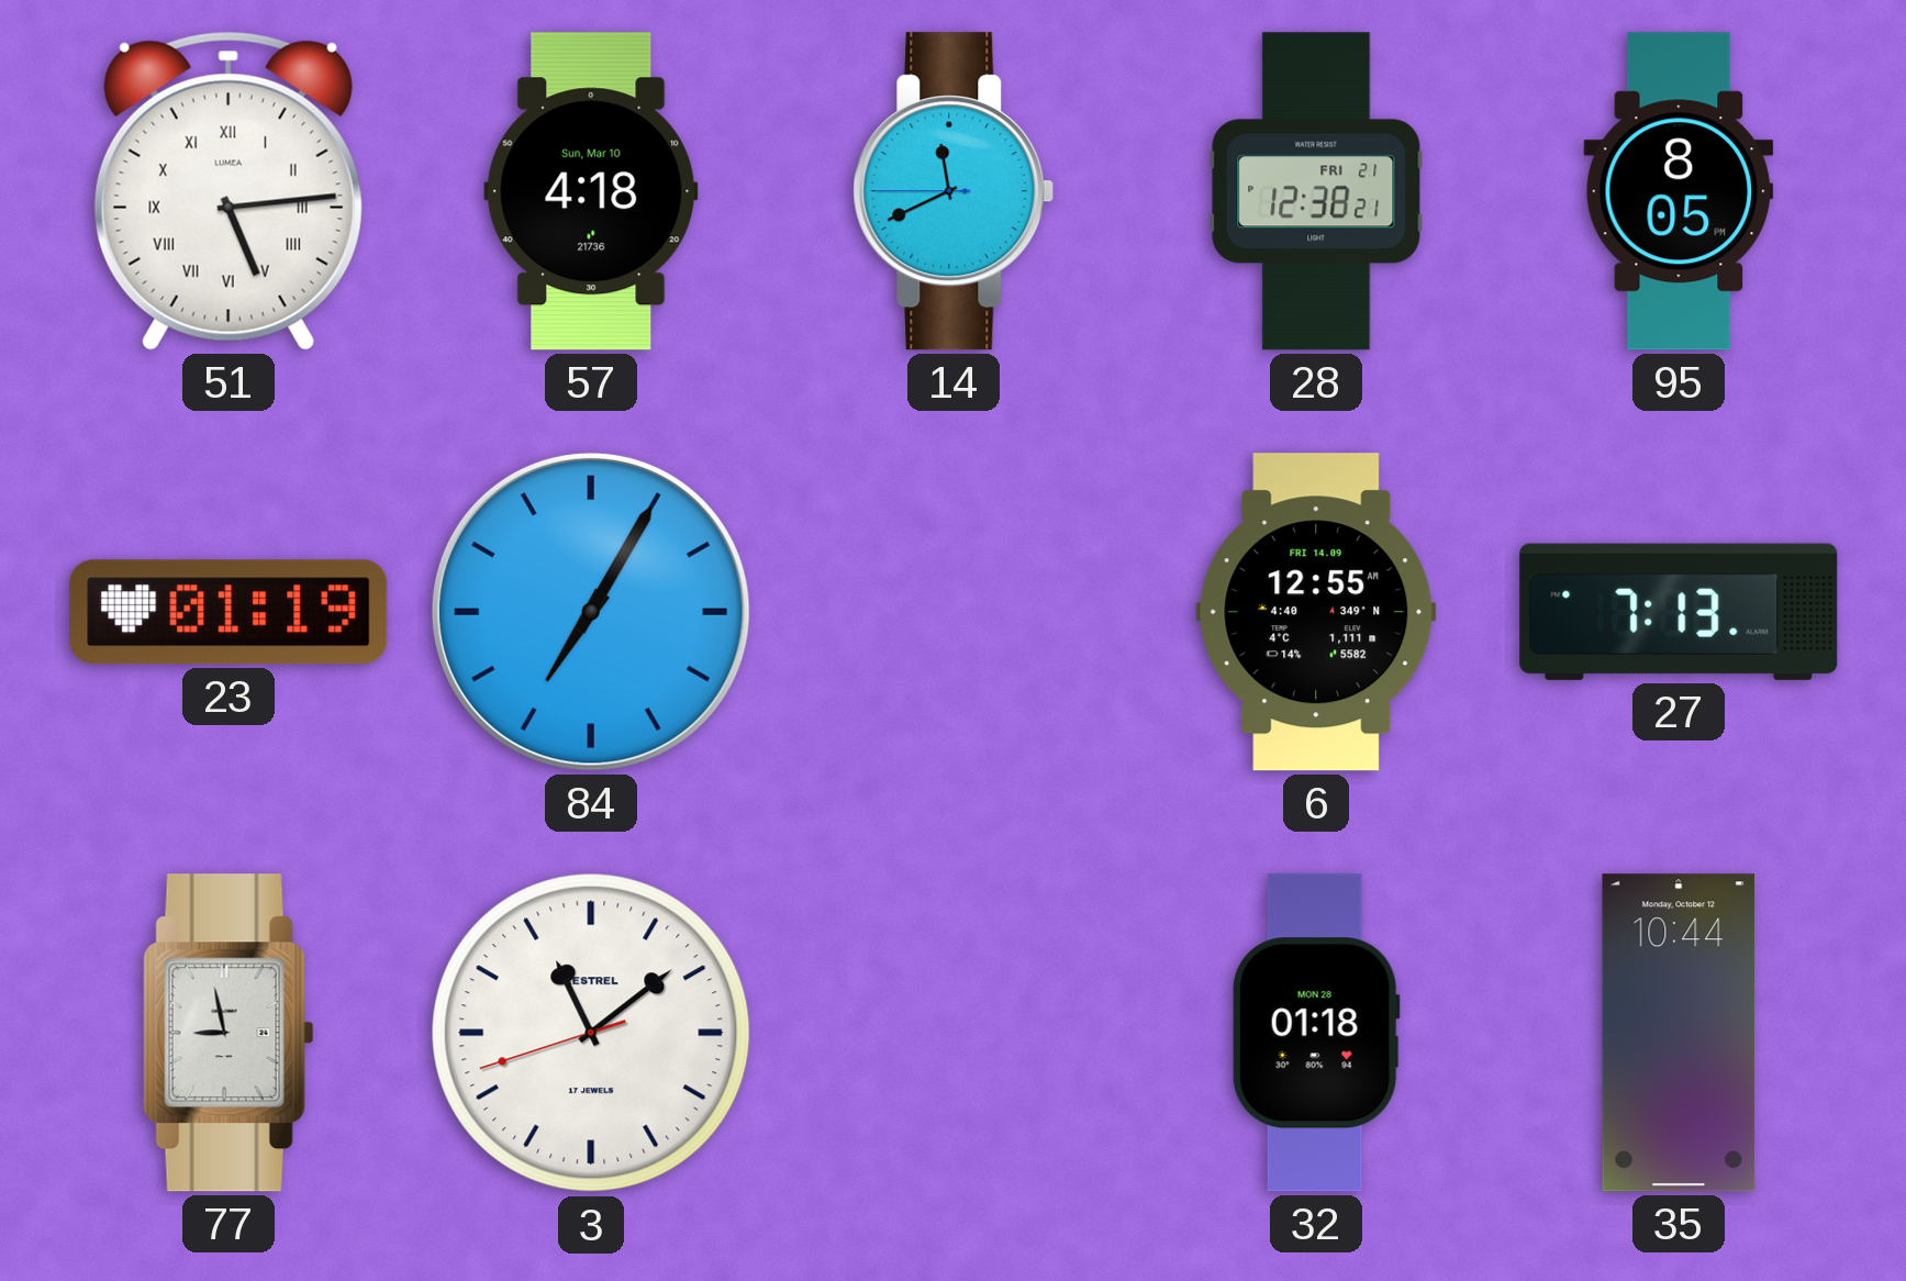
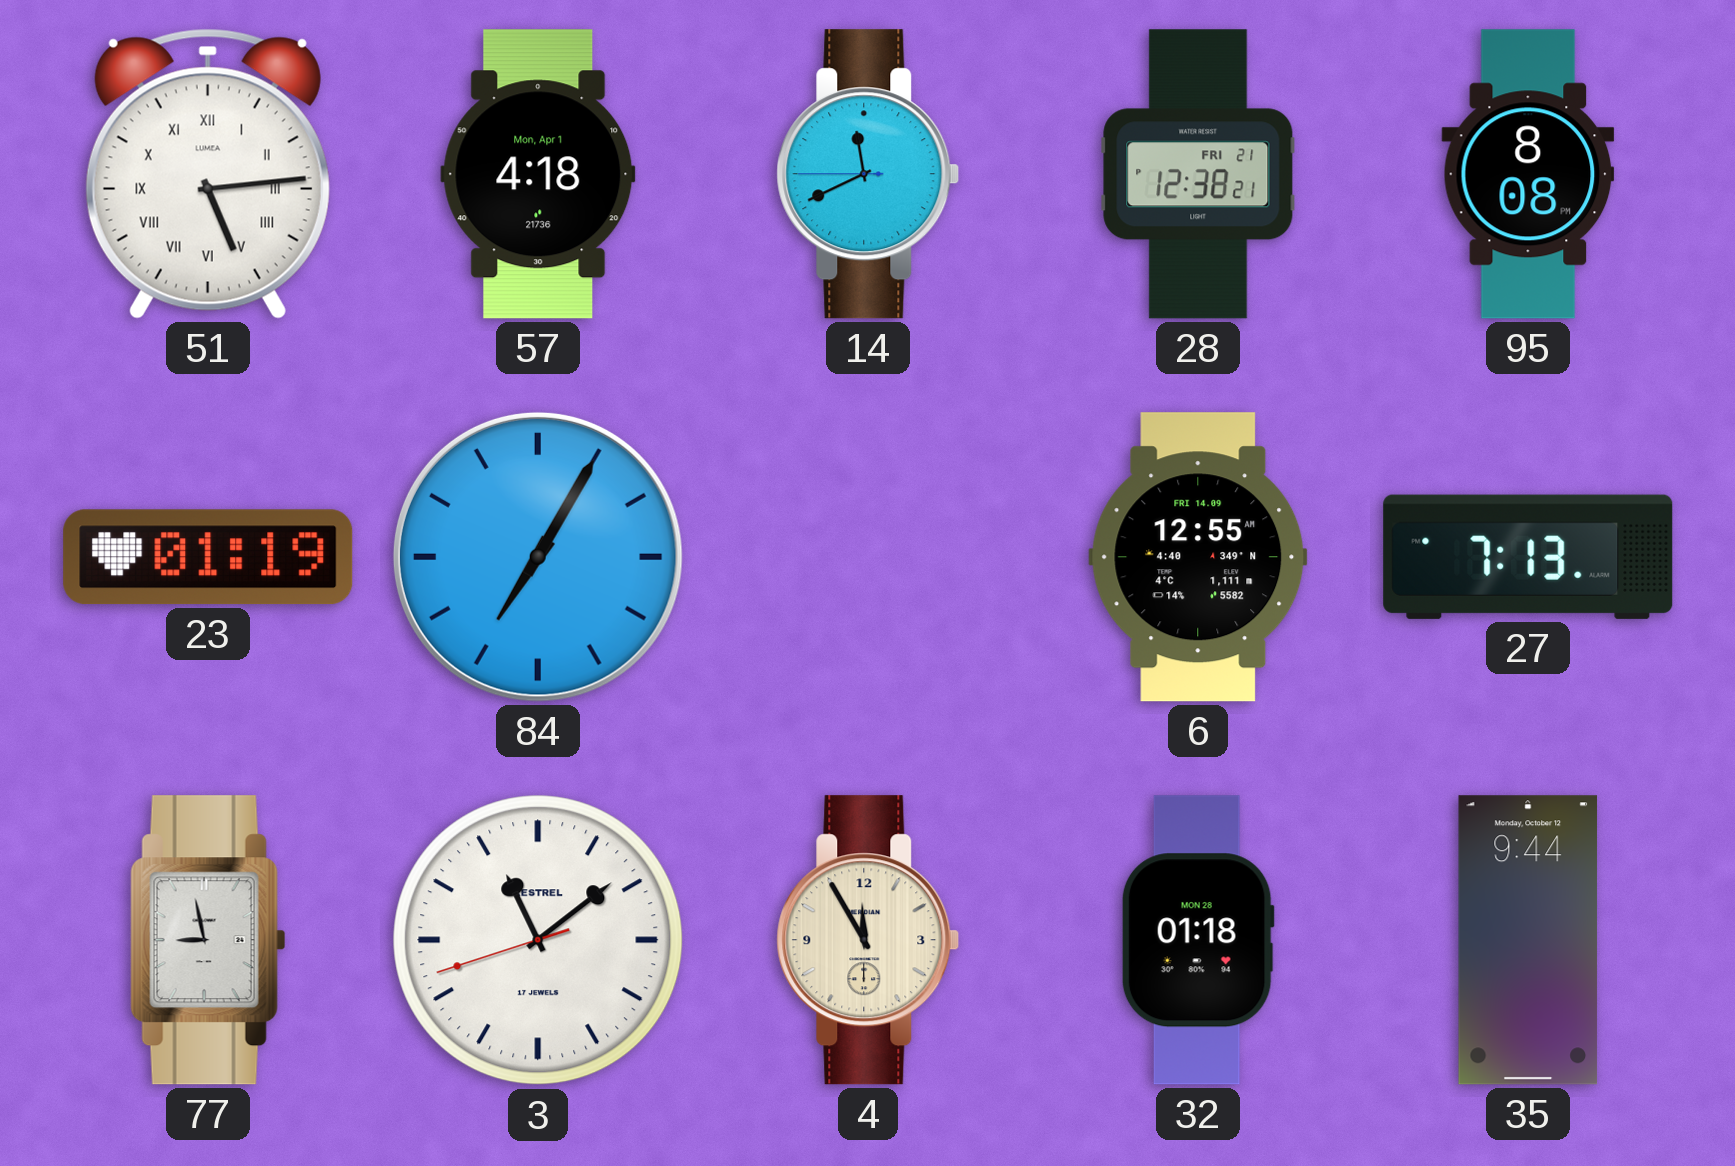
57 date: Sun, Mar 10 -> Mon, Apr 1 (538, 174)
95: 8:05 -> 8:08 (1528, 174)
4: none -> 11:55 (868, 940)
35: 10:44 -> 9:44 (1528, 940)
